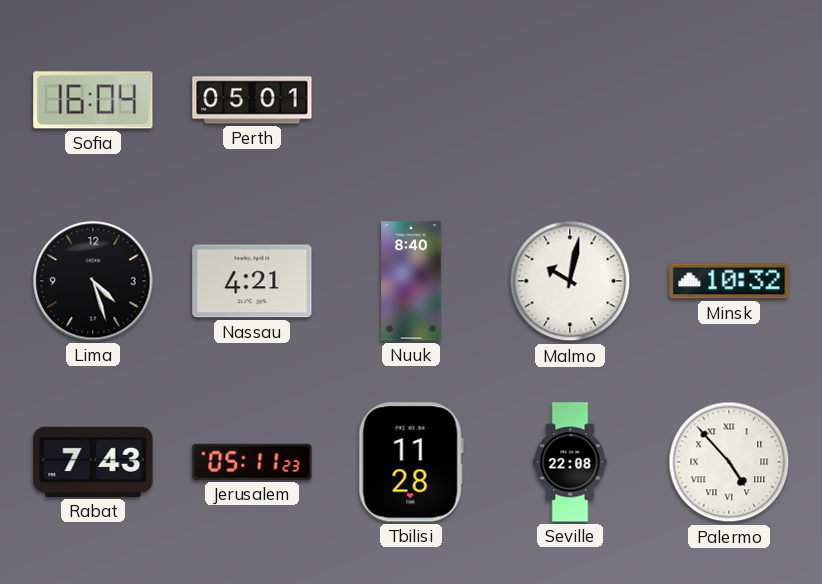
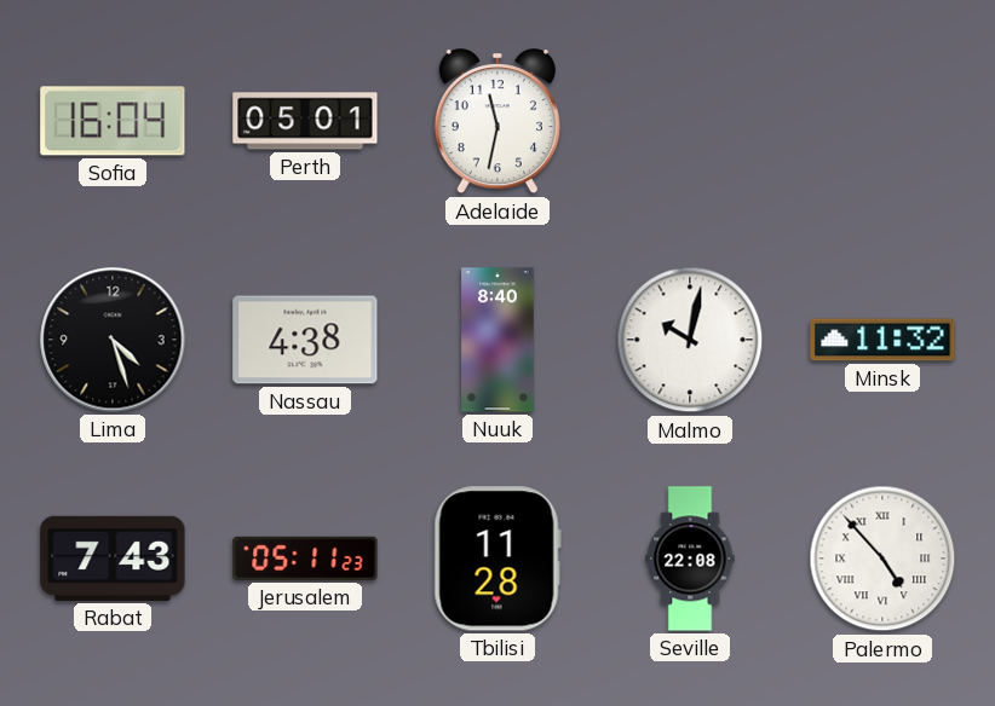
Adelaide: none -> 11:32 (497, 122)
Nassau: 4:21 -> 4:38 (305, 340)
Minsk: 10:32 -> 11:32 (882, 340)
